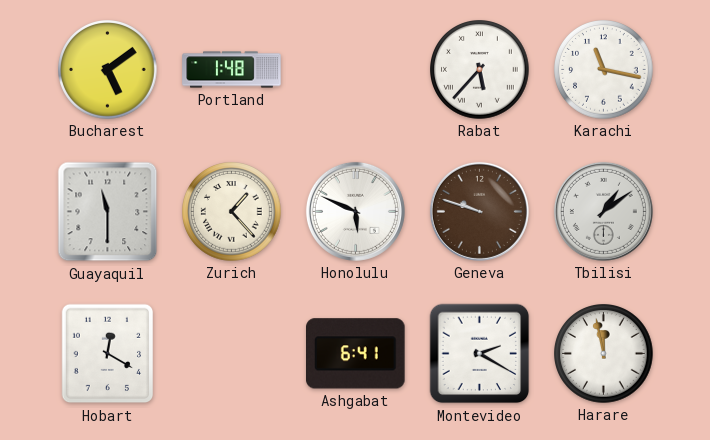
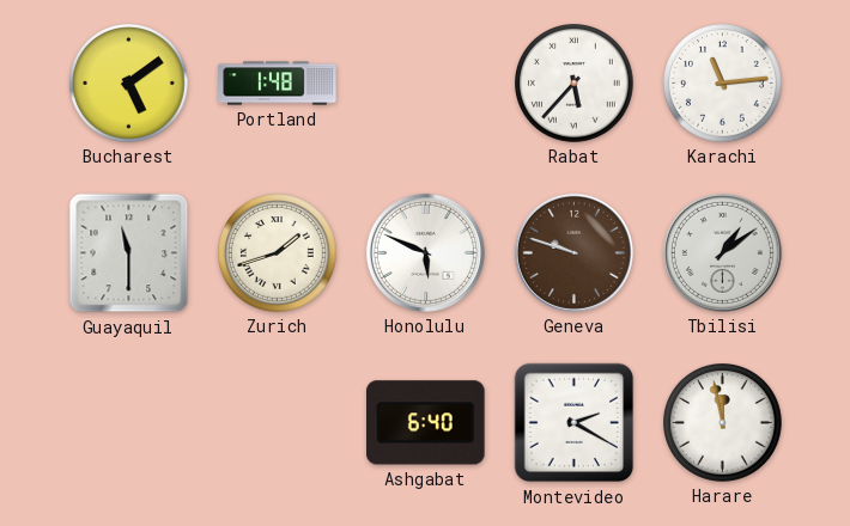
Karachi: 11:17 -> 11:14 (723, 84)
Zurich: 1:23 -> 1:42 (278, 253)
Hobart: 12:20 -> none (108, 354)
Ashgabat: 6:41 -> 6:40 (426, 423)
